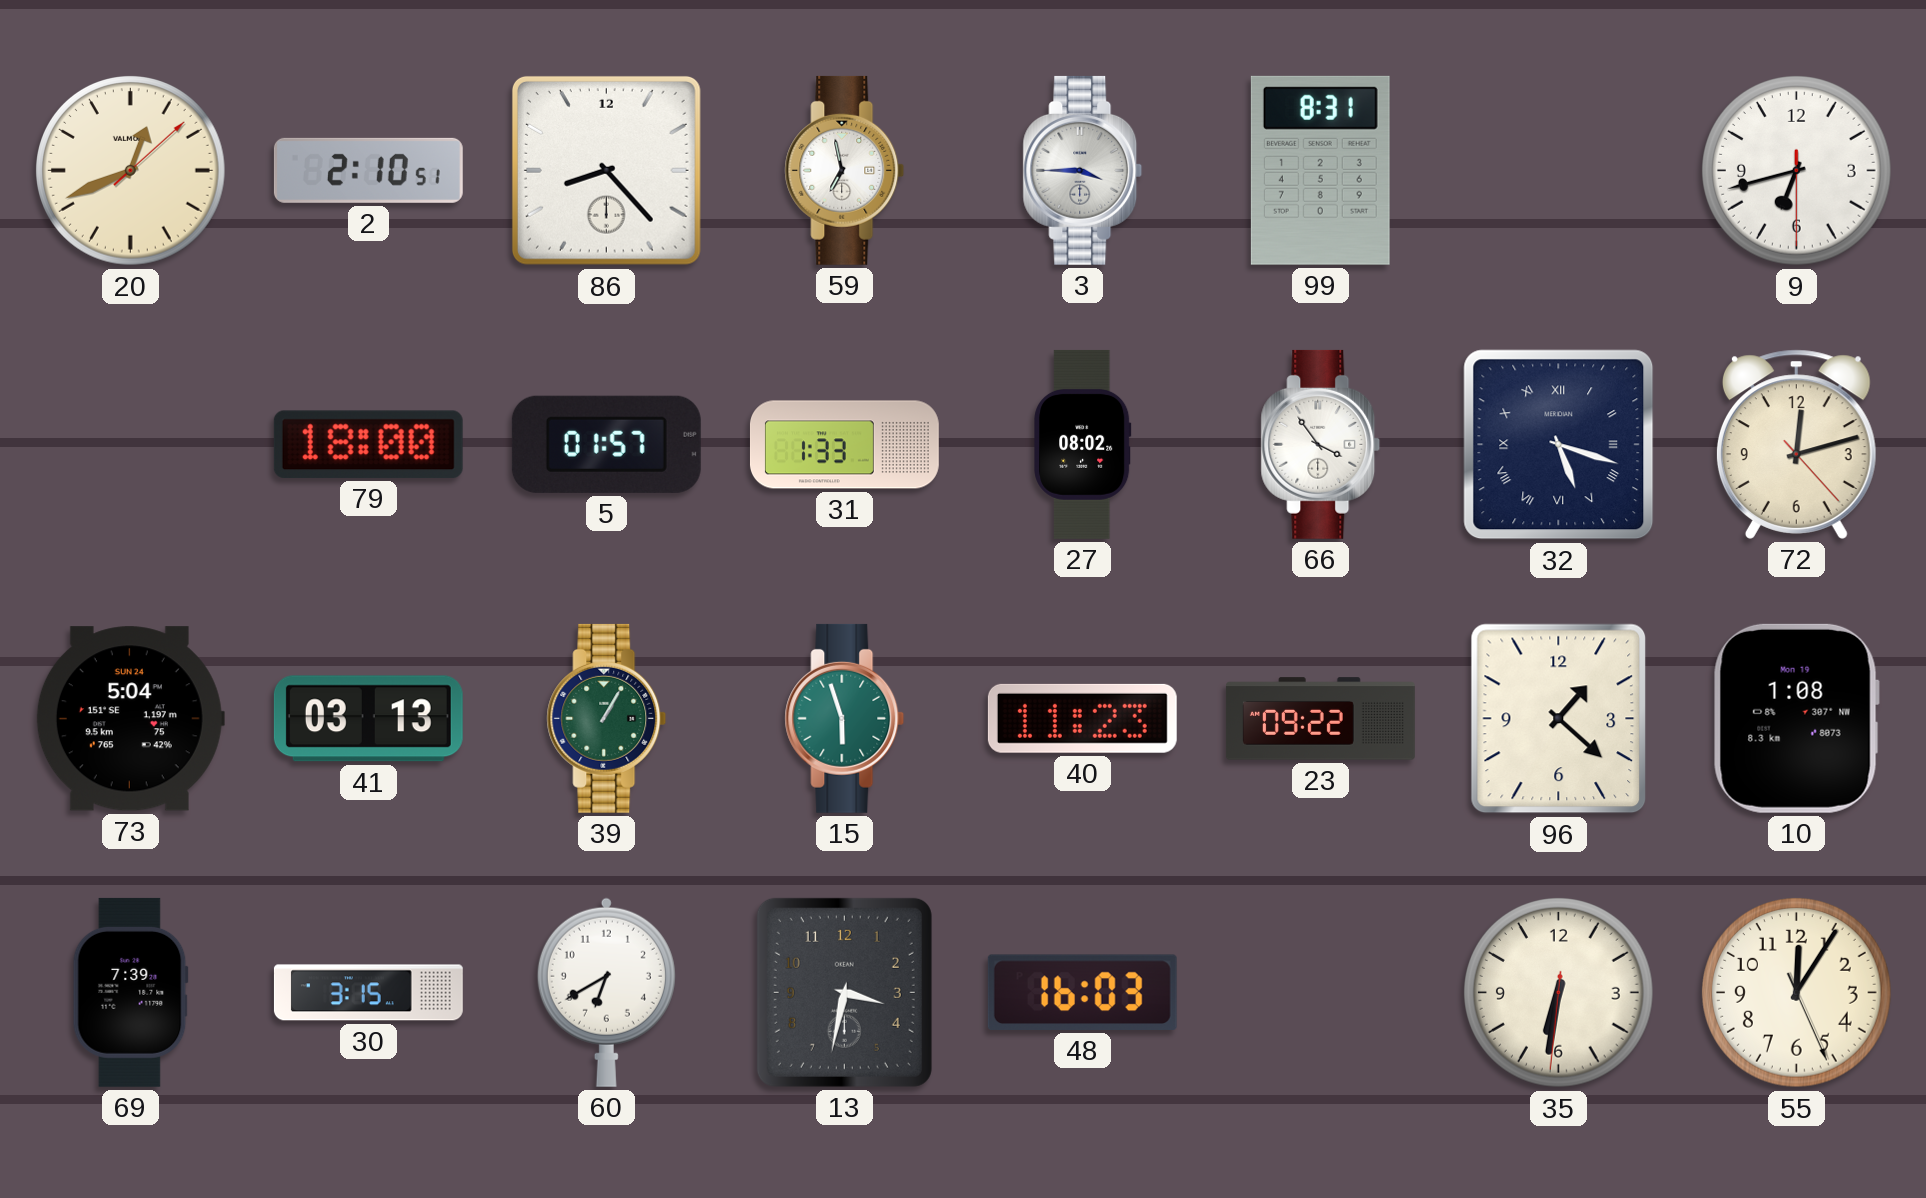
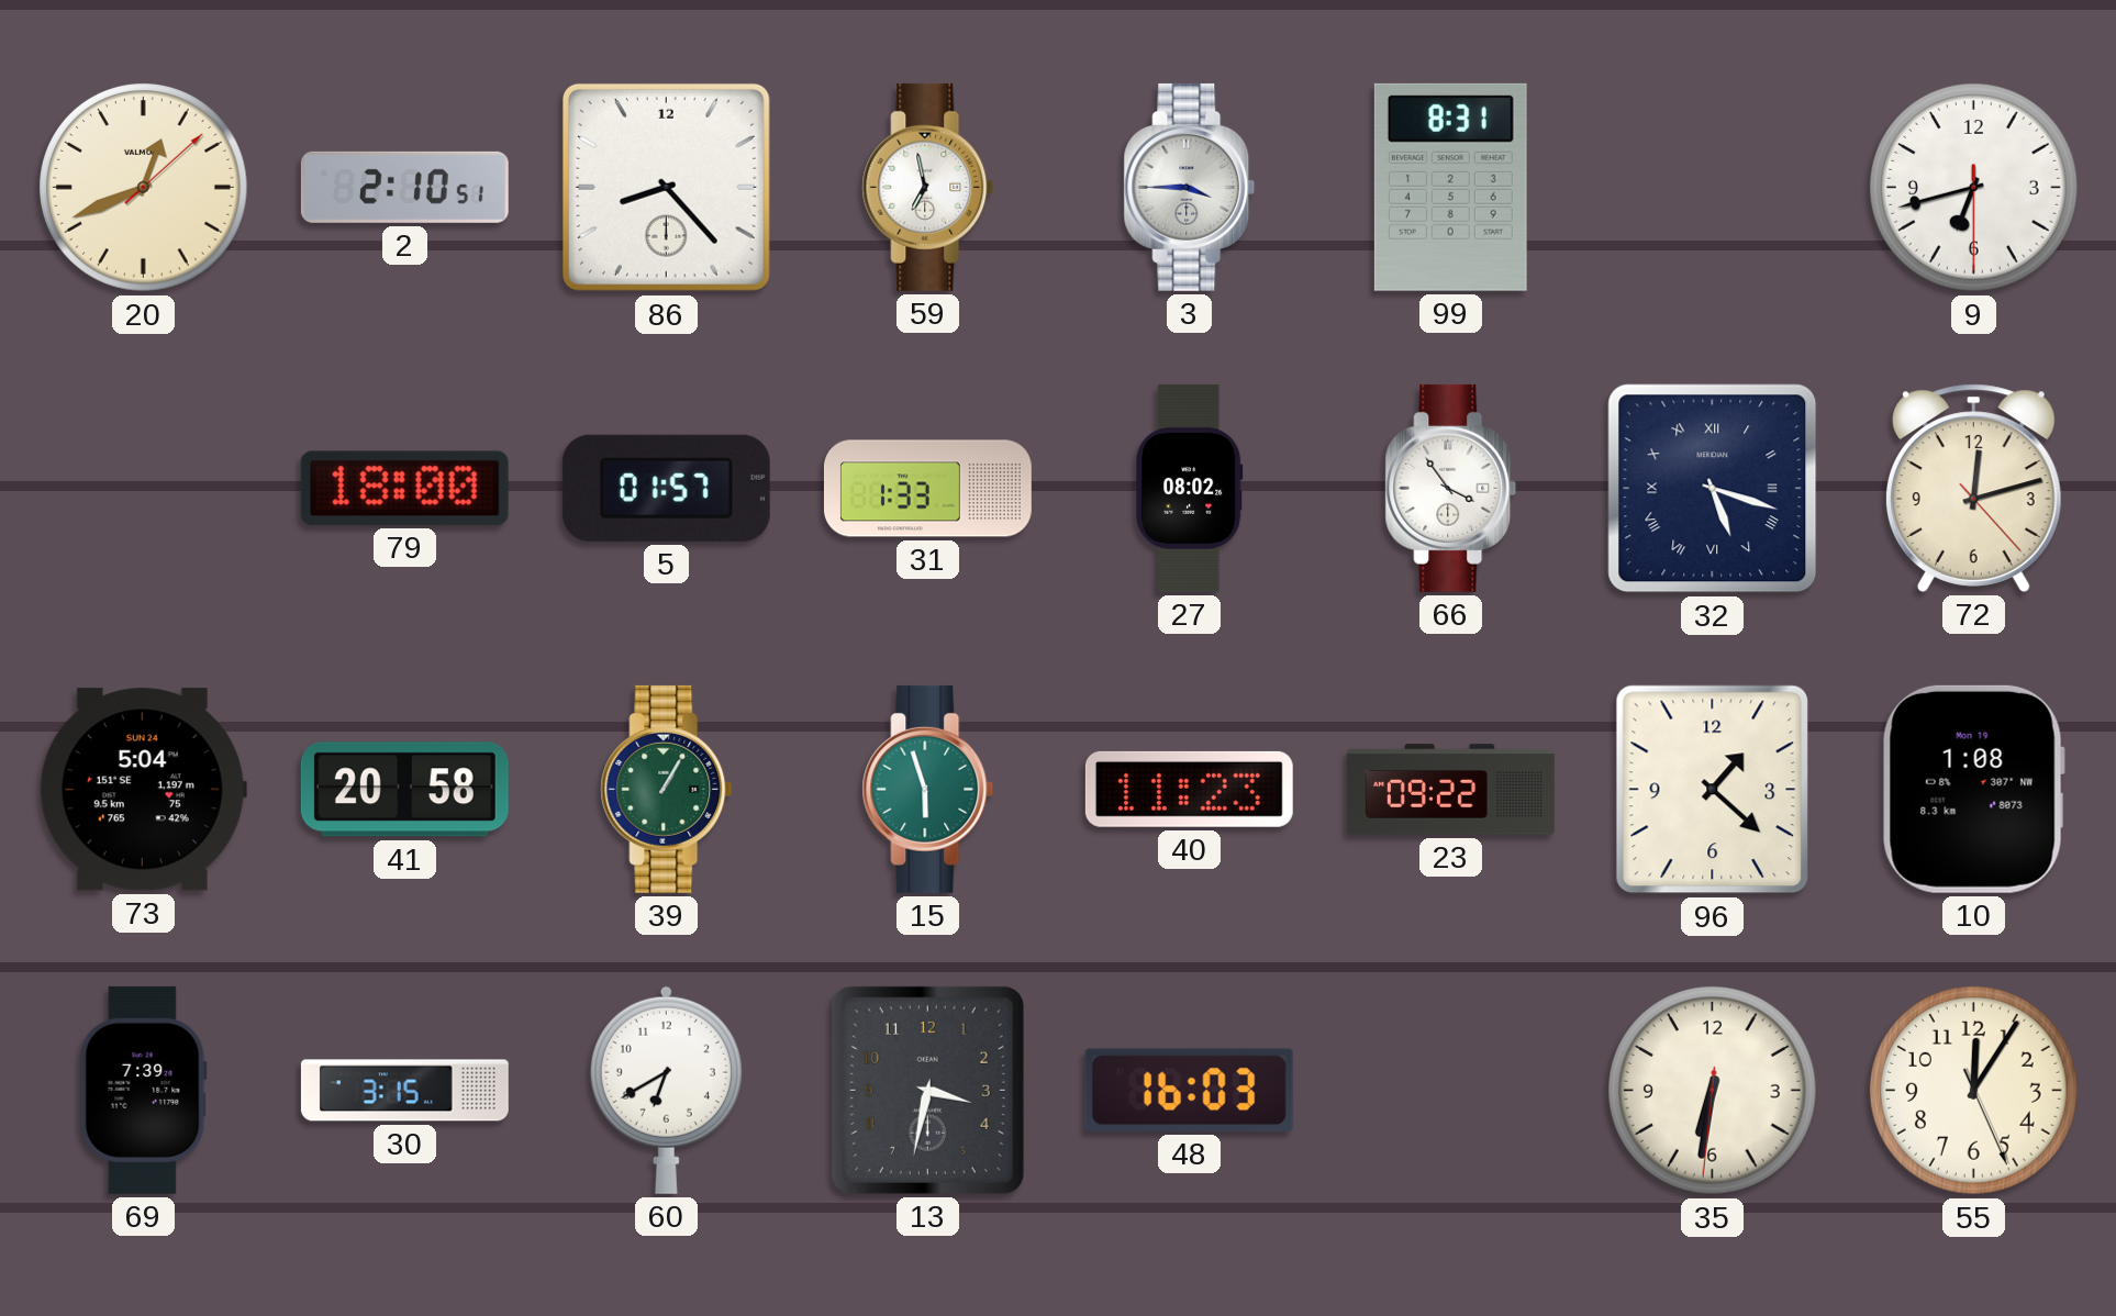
41: 03:13 -> 20:58 (404, 790)
